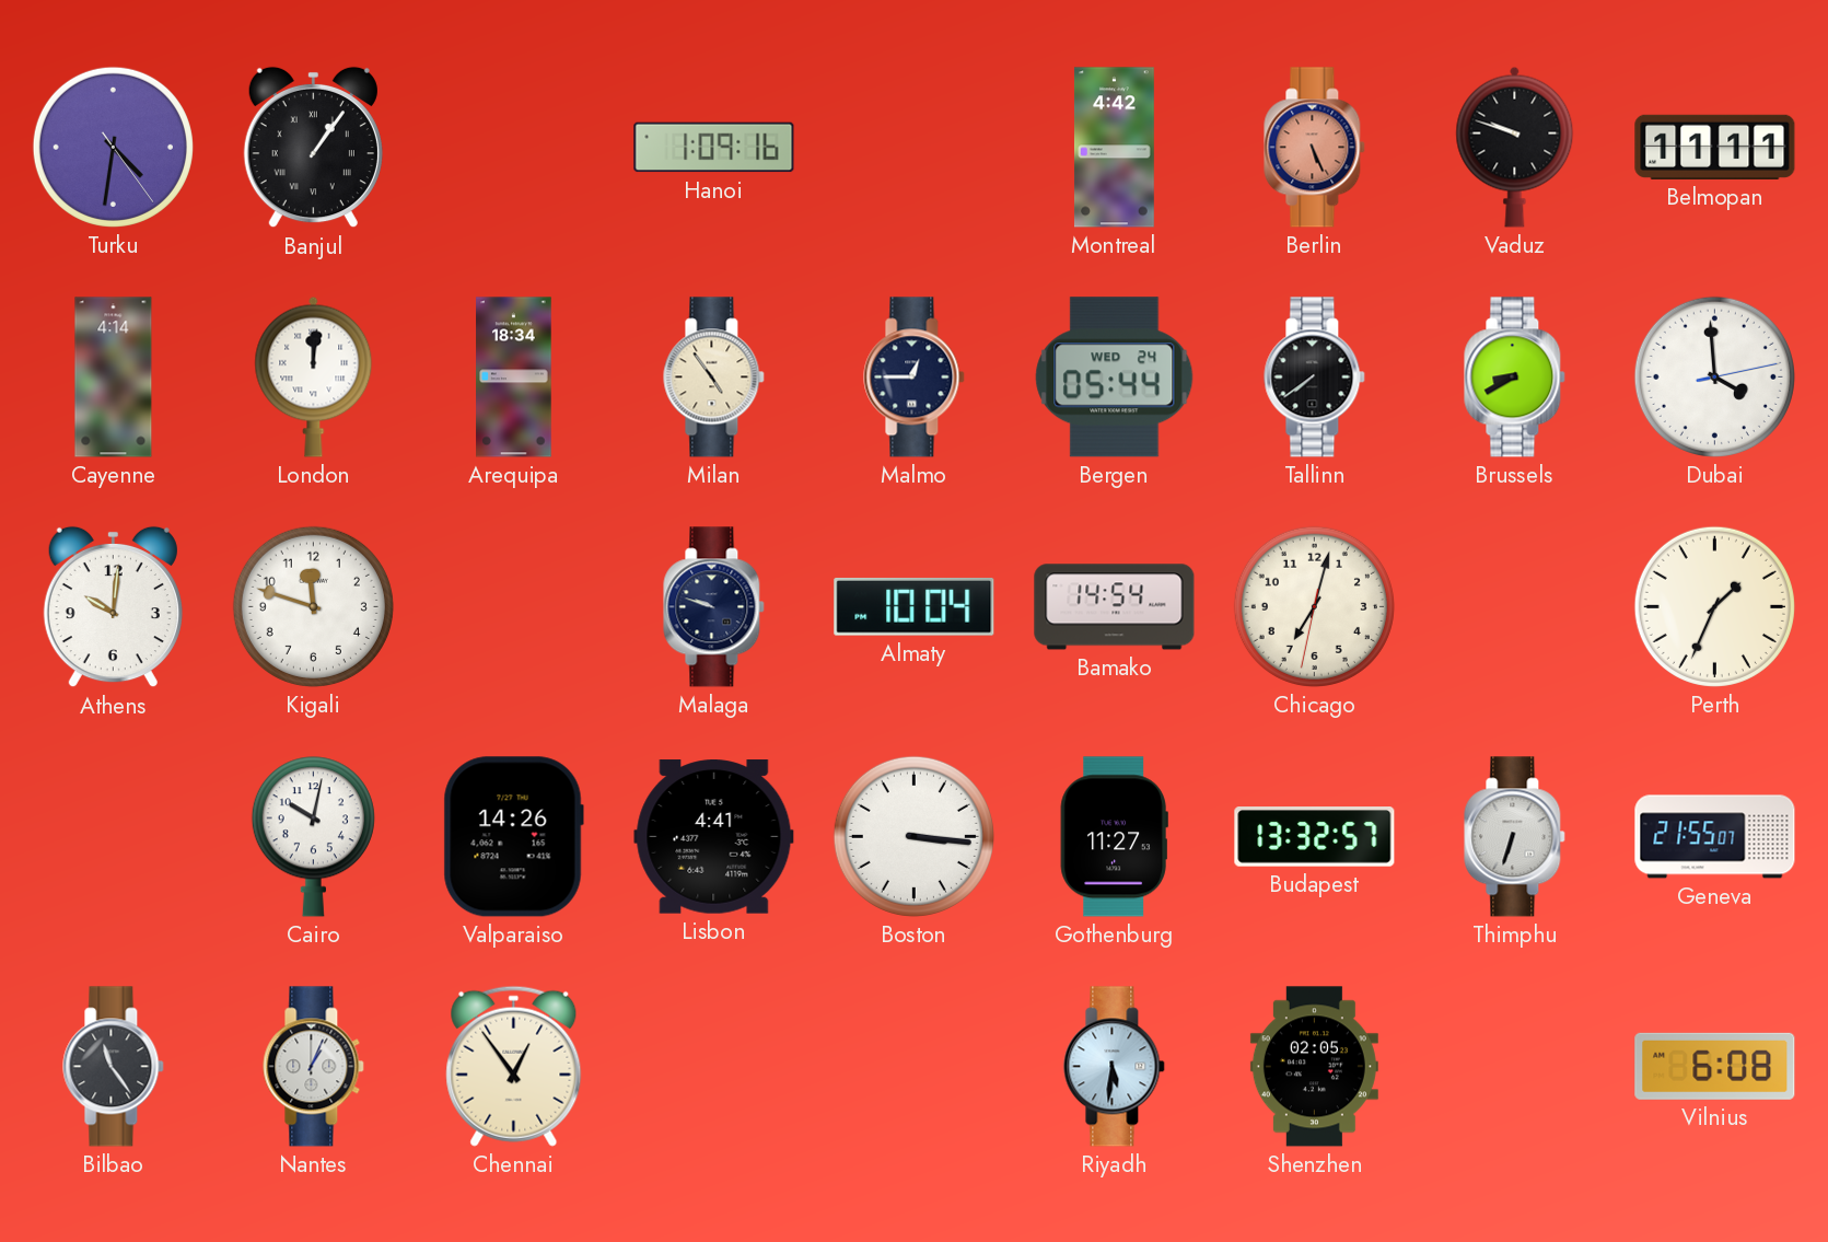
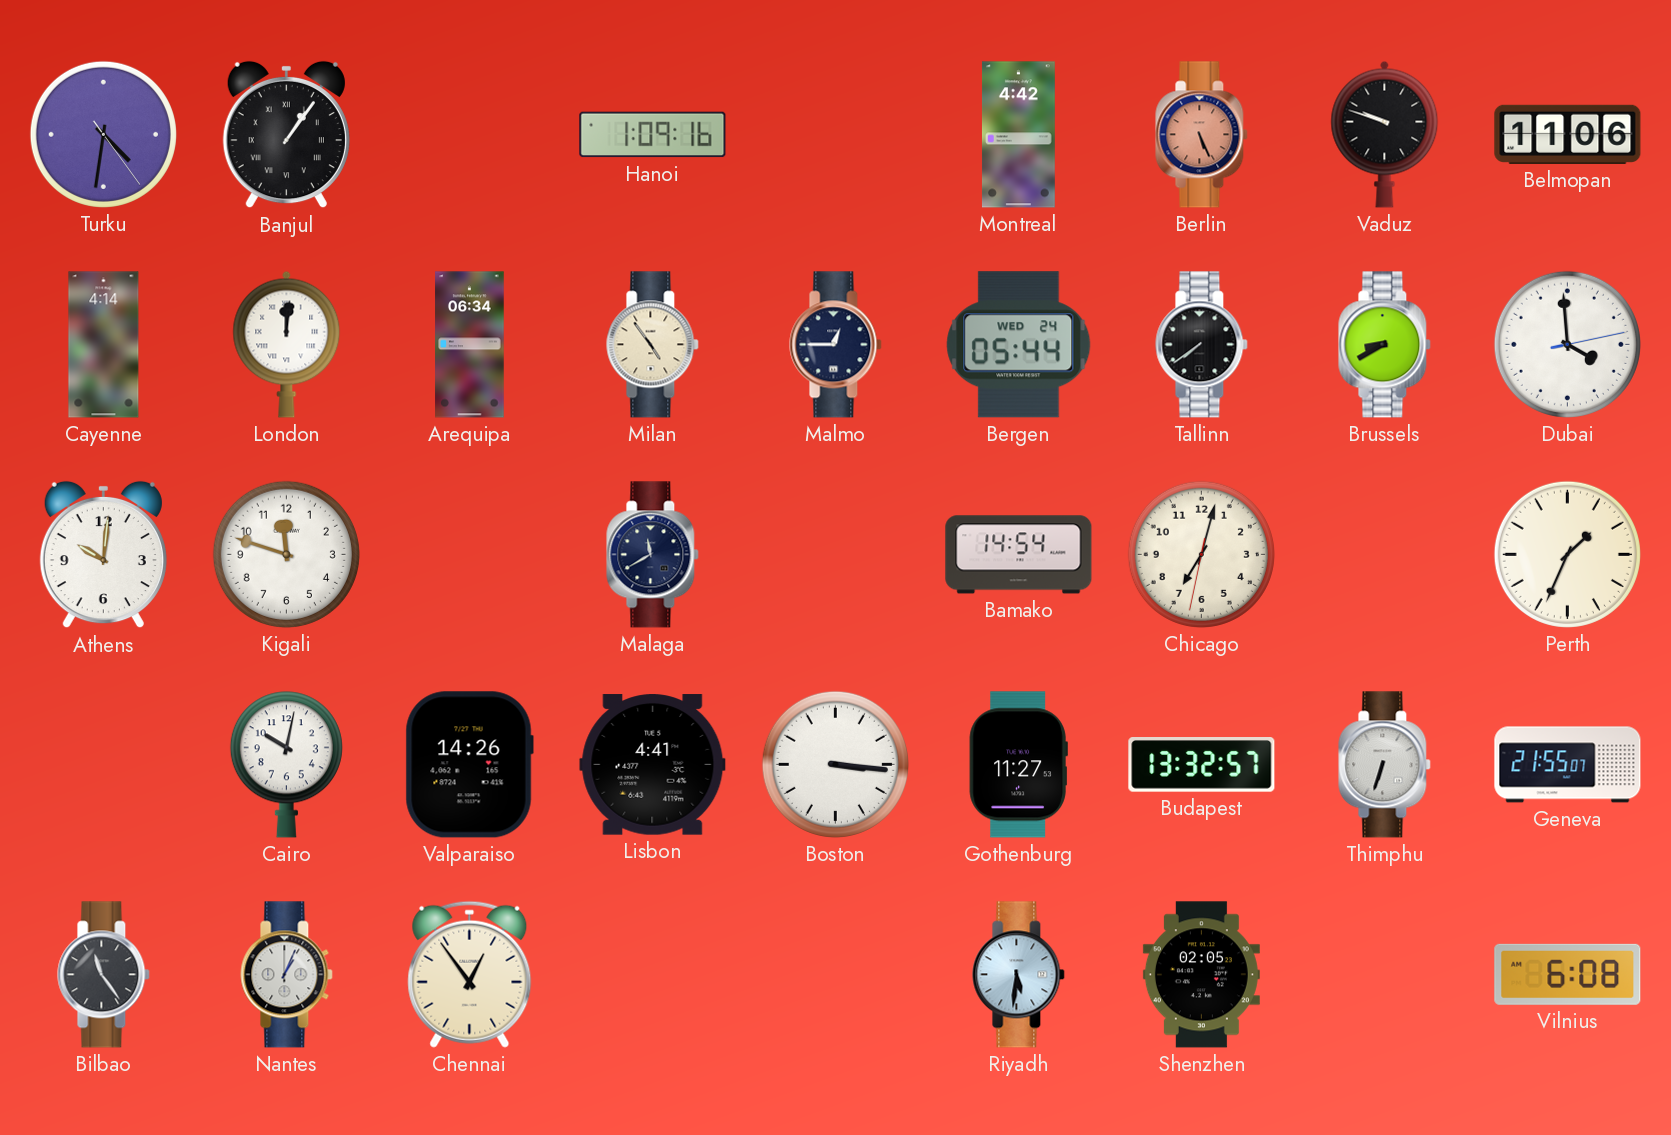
Belmopan: 11:11 -> 11:06 (1568, 134)
Arequipa: 18:34 -> 06:34 (470, 345)
Malaga: 9:48 -> 11:40 (653, 555)
Almaty: 10:04 -> none (915, 606)
